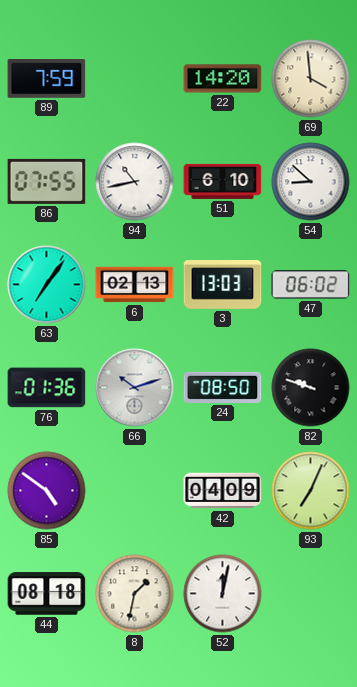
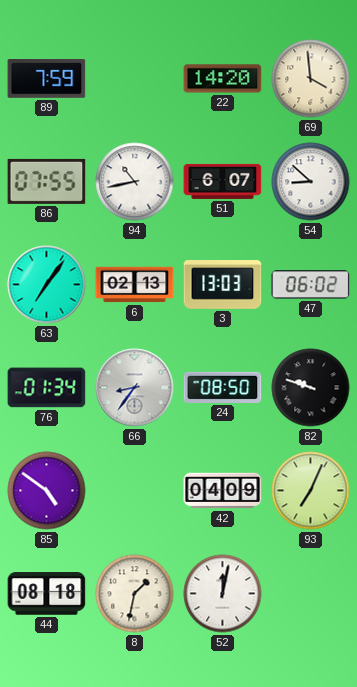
51: 6:10 -> 6:07 (223, 181)
76: 01:36 -> 01:34 (47, 388)
66: 10:12 -> 8:36 (135, 388)
